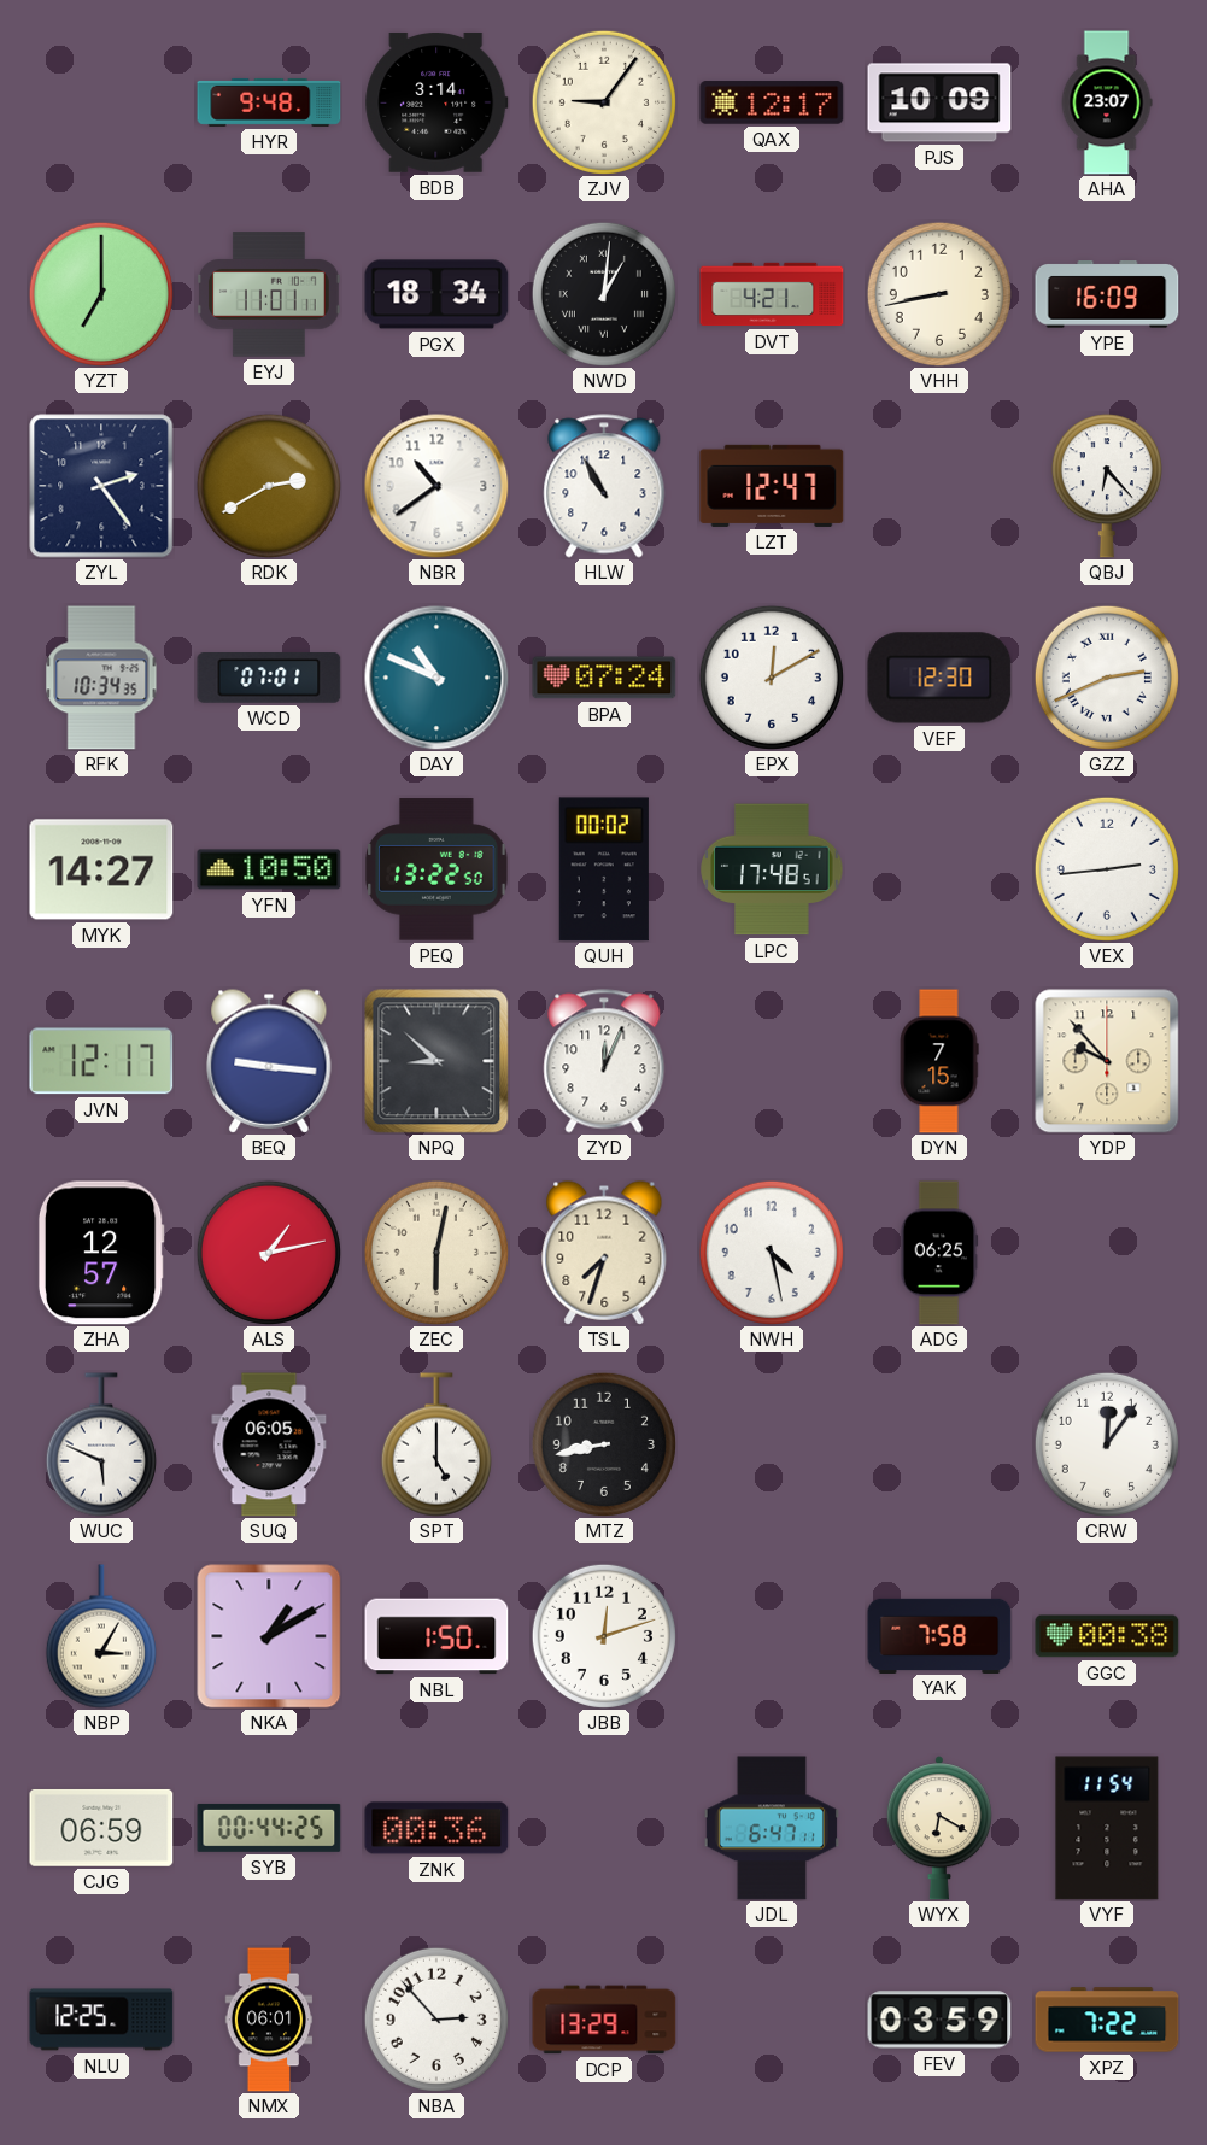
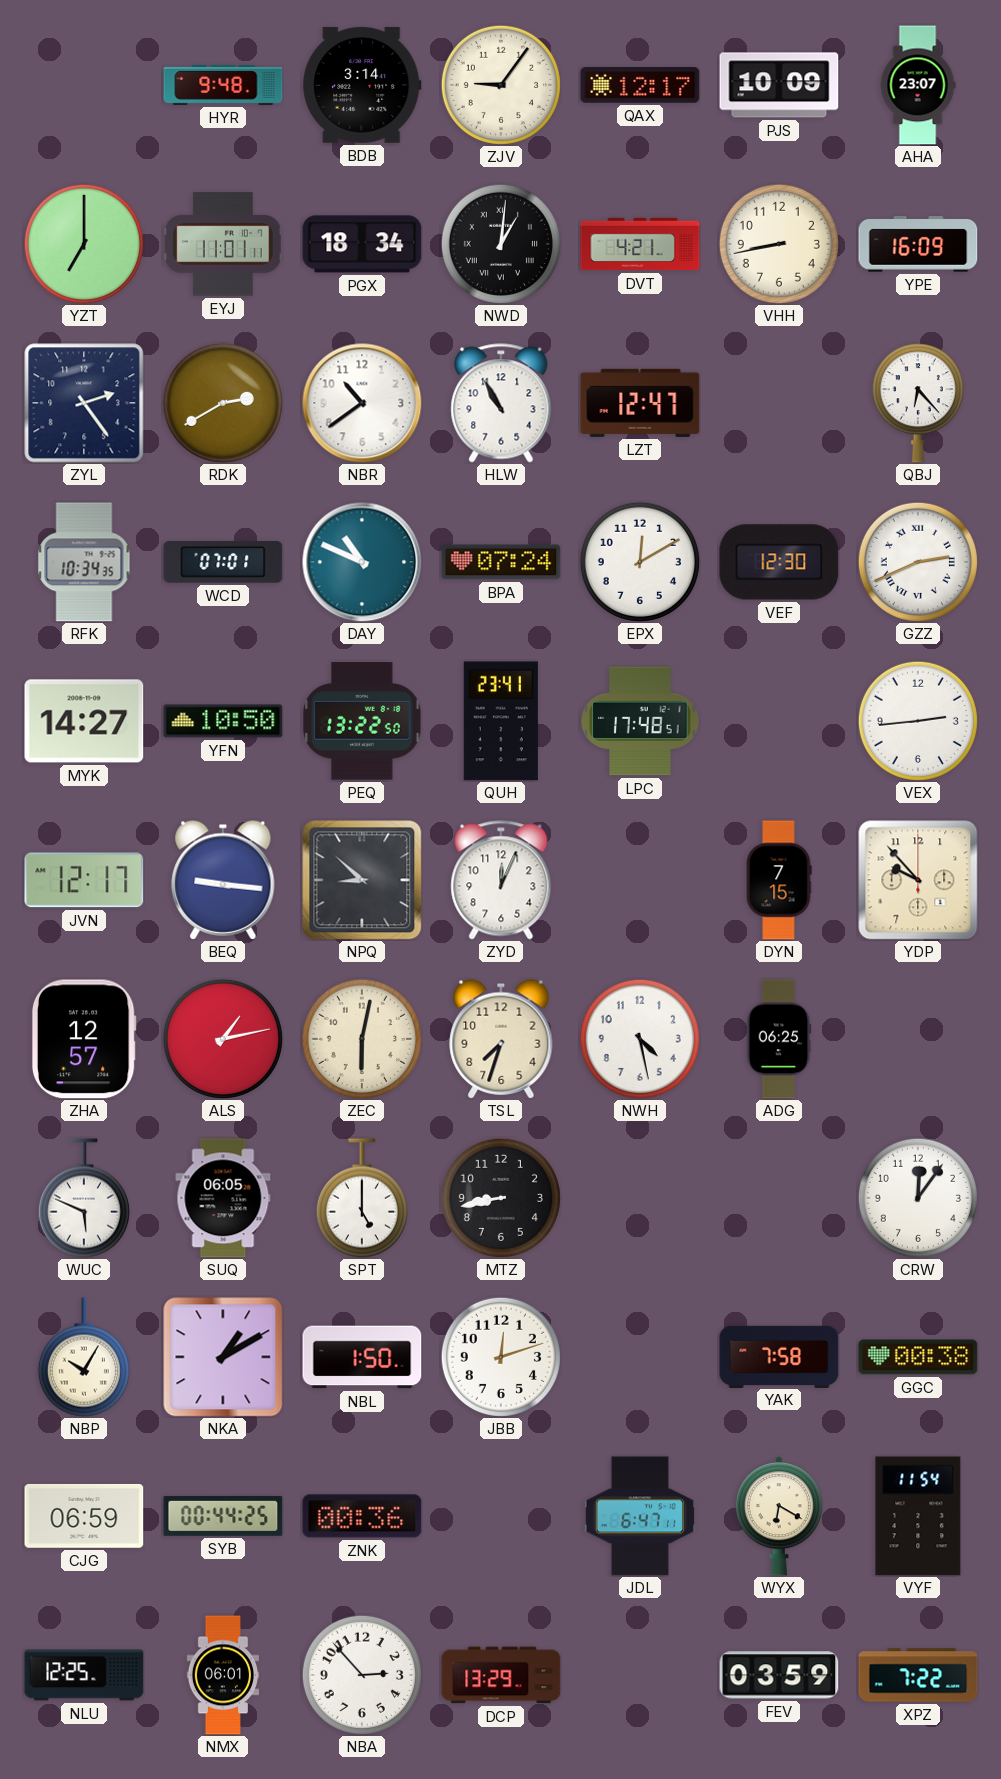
QUH: 00:02 -> 23:41 (501, 721)
NBP: 3:05 -> 10:05 (84, 1357)
